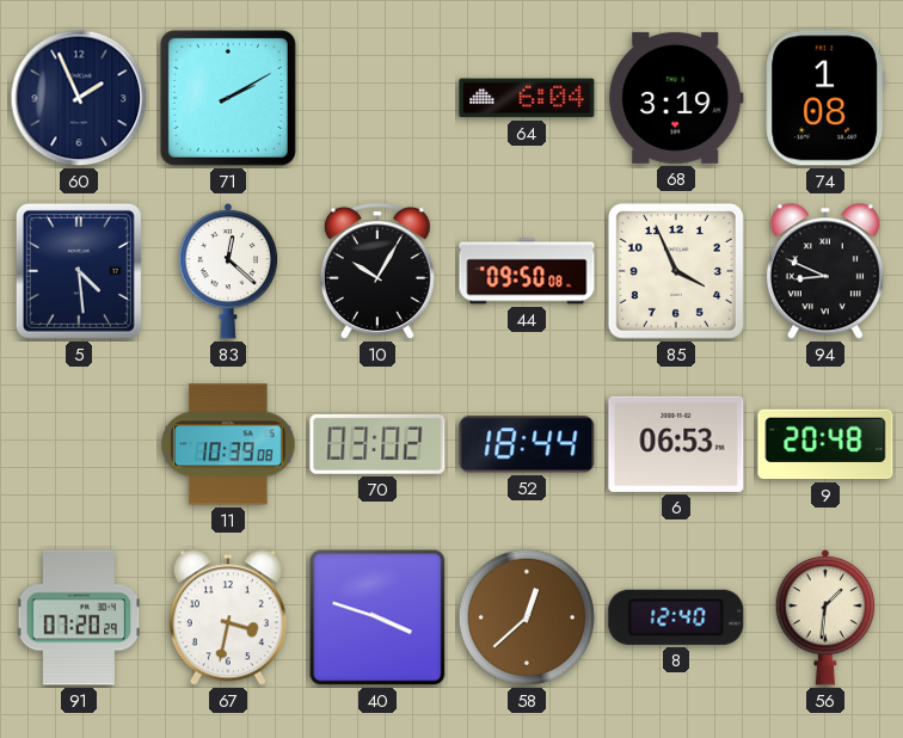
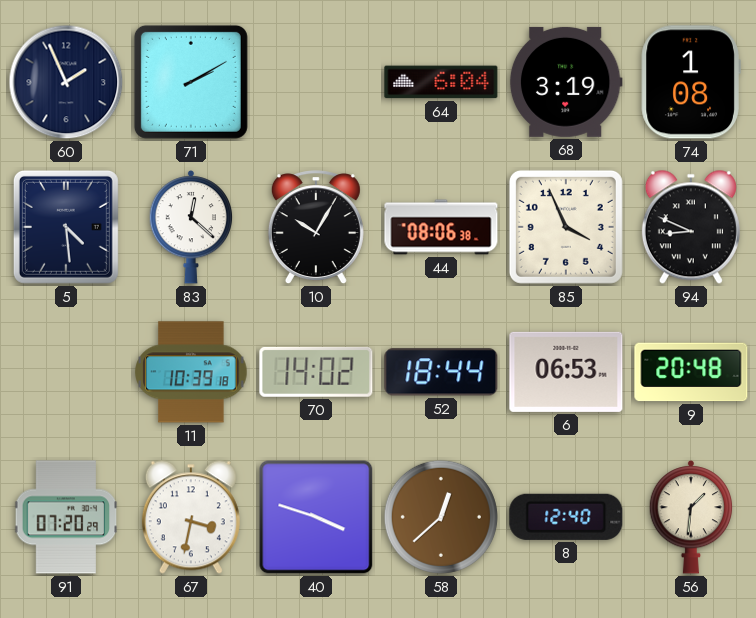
44: 09:50 -> 08:06 (441, 227)
11: 10:39:08 -> 10:39:18 (191, 372)
70: 03:02 -> 14:02 (316, 372)
